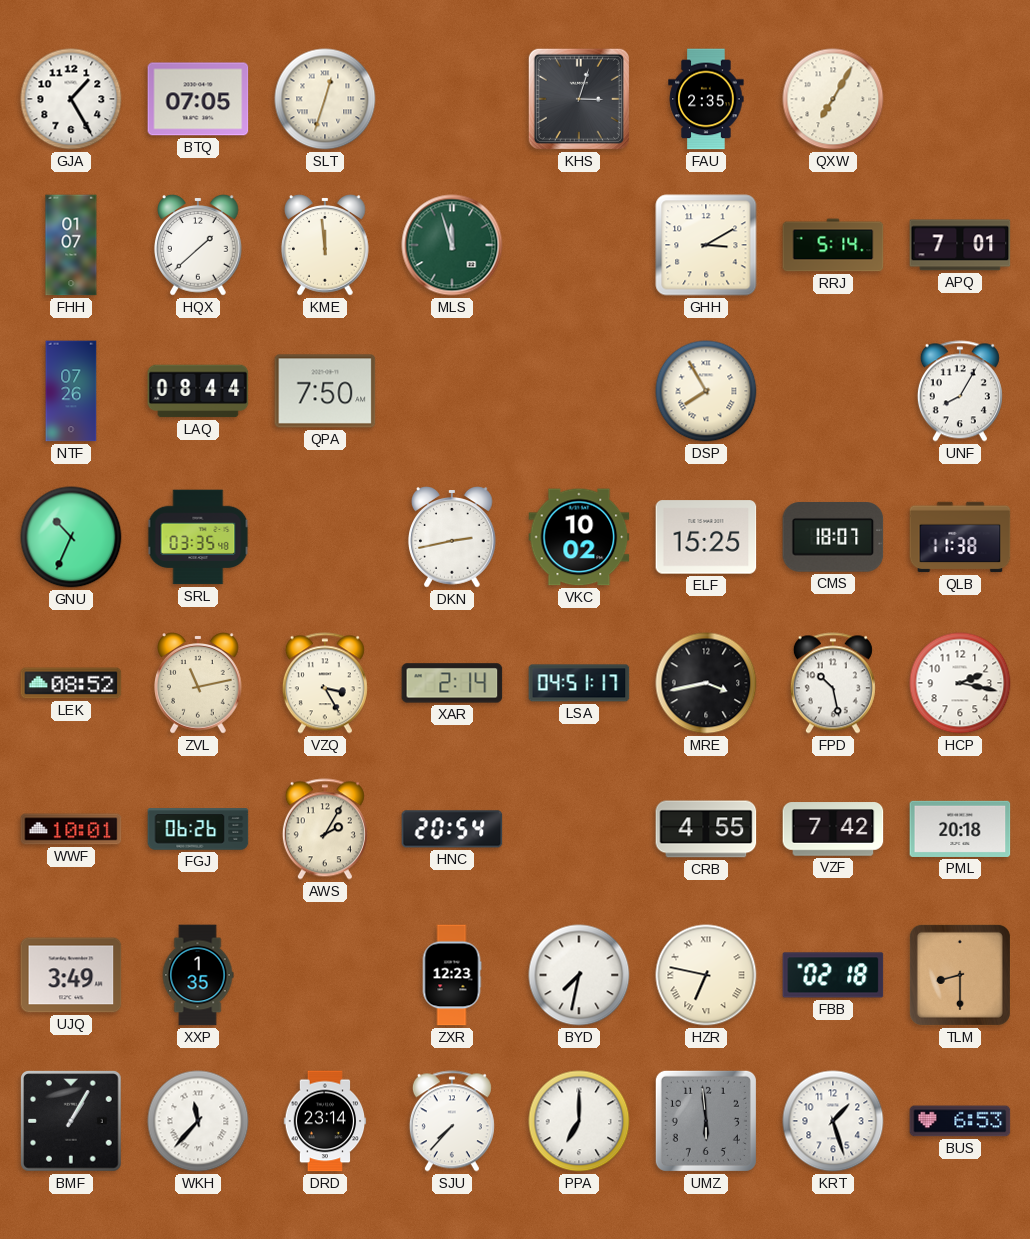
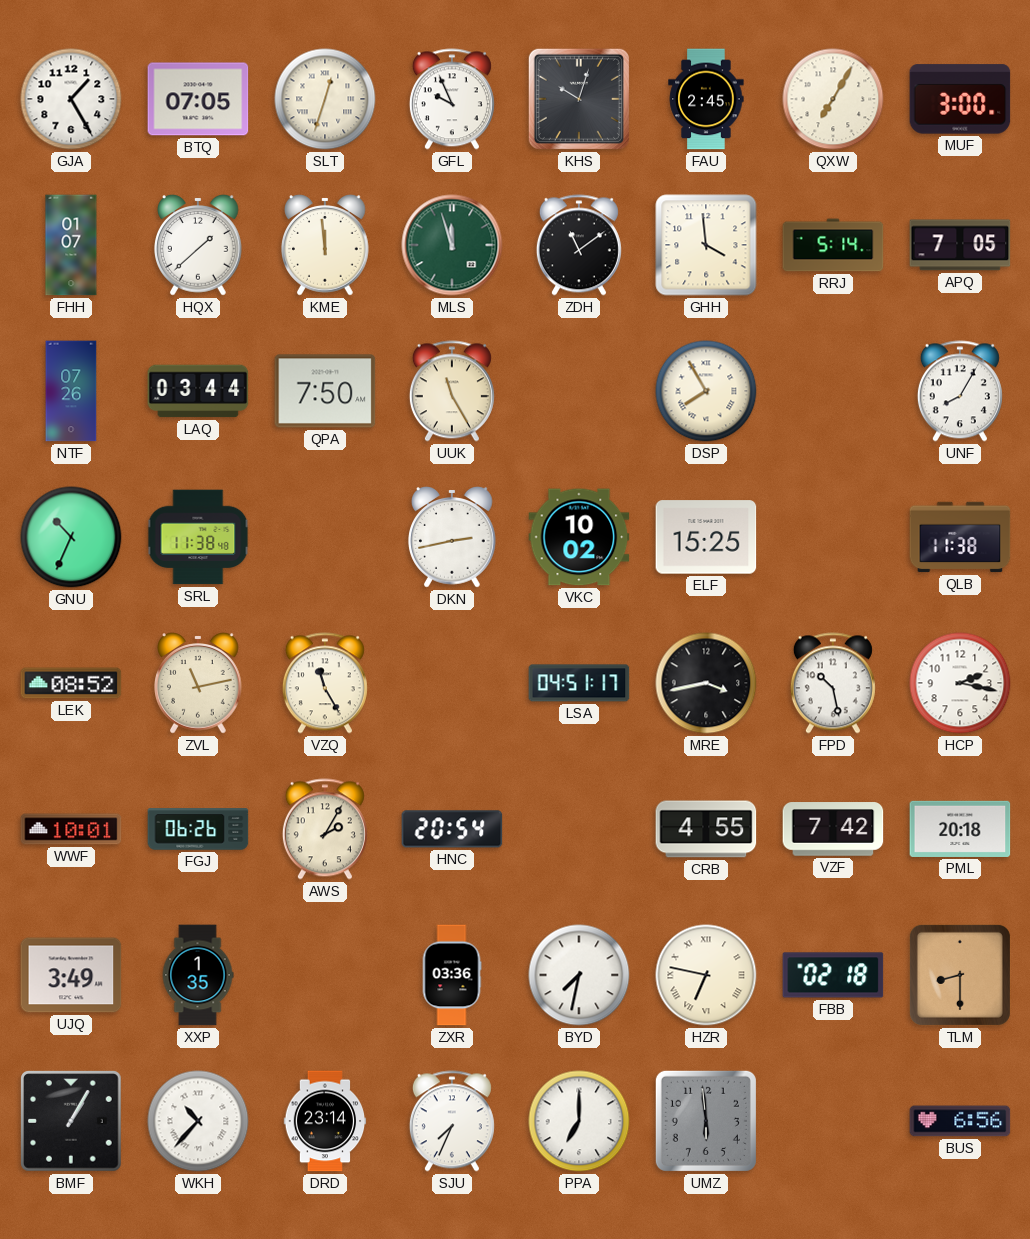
GFL: none -> 9:56 (452, 99)
KHS: 3:03 -> 10:03 (579, 99)
FAU: 2:35 -> 2:45 (706, 99)
MUF: none -> 3:00 (960, 99)
ZDH: none -> 11:09 (579, 245)
GHH: 3:10 -> 3:59 (706, 245)
APQ: 7:01 -> 7:05 (960, 245)
LAQ: 08:44 -> 03:44 (198, 391)
UUK: none -> 11:25 (452, 391)
SRL: 03:35 -> 11:38 (198, 537)
CMS: 18:07 -> none (833, 537)
VZQ: 3:25 -> 11:25 (325, 683)
XAR: 2:14 -> none (452, 683)
ZXR: 12:23 -> 03:36 (452, 975)
WKH: 11:37 -> 10:37 (198, 1121)
SJU: 7:37 -> 7:34 (452, 1121)
KRT: 1:27 -> none (833, 1121)
BUS: 6:53 -> 6:56 (960, 1121)
